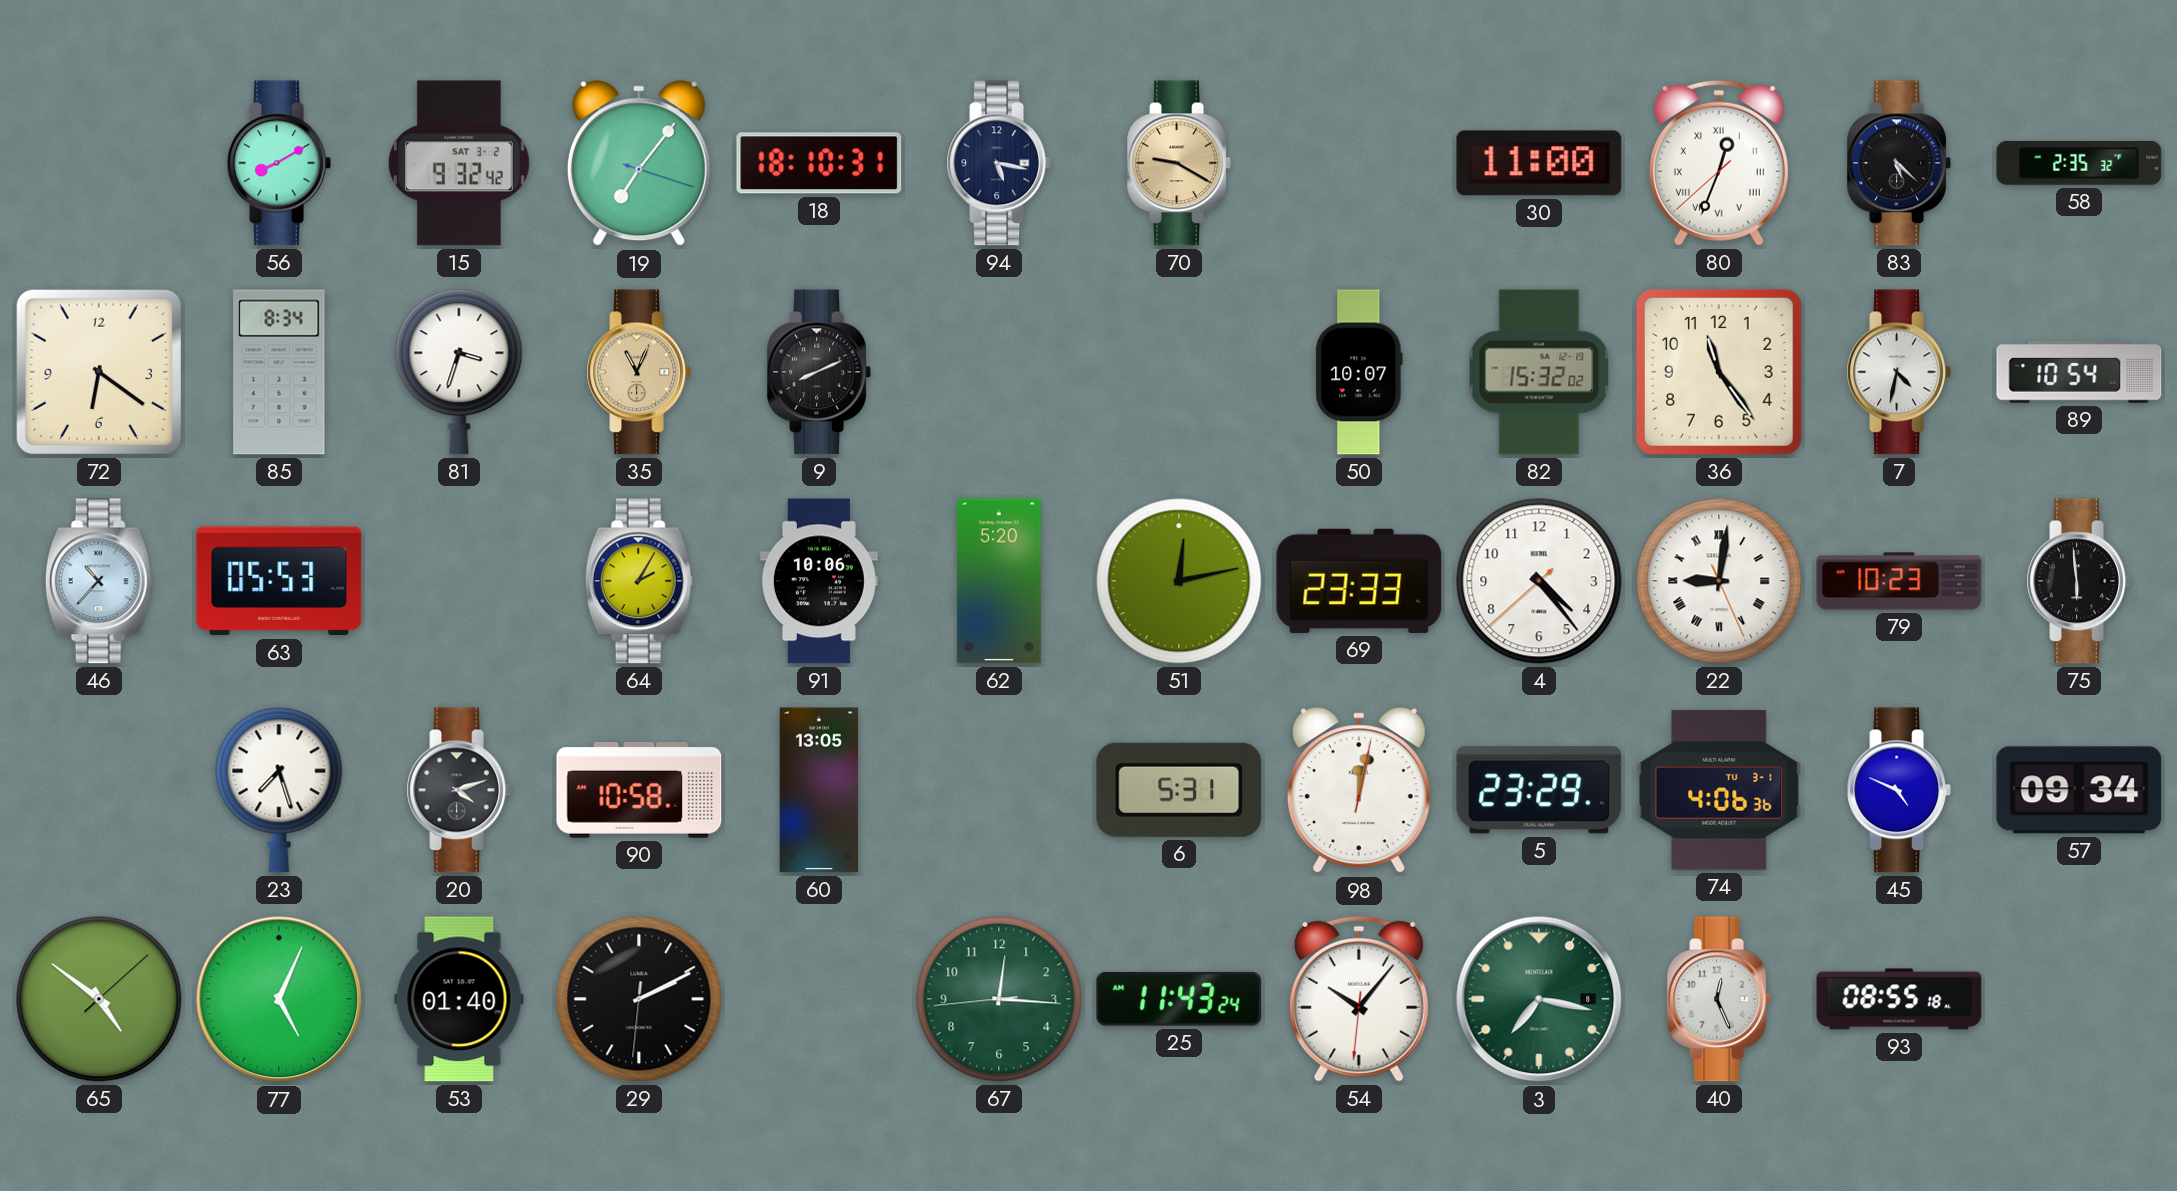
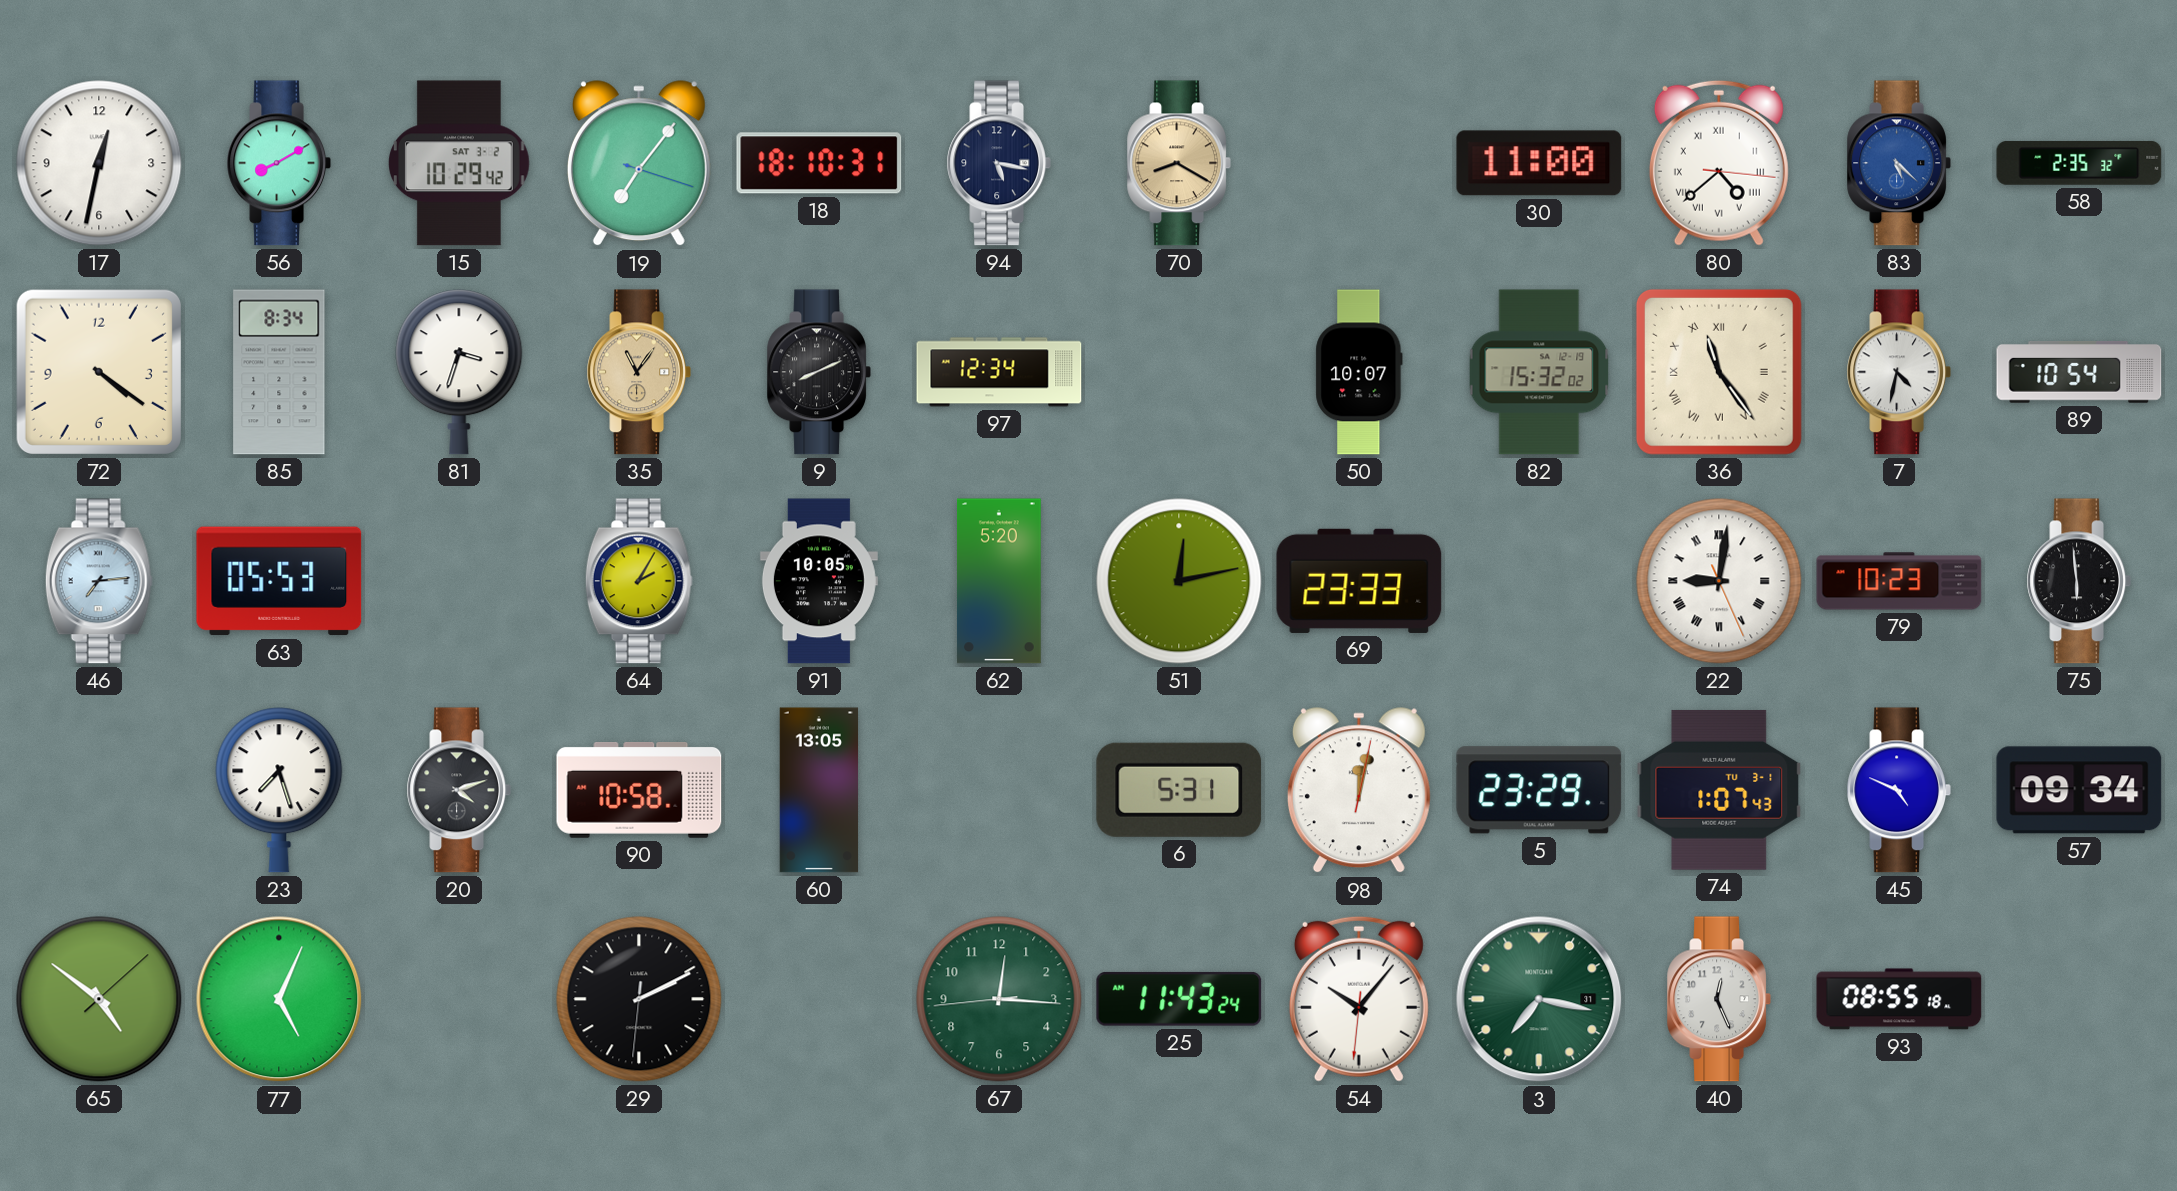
17: none -> 12:32 (99, 163)
15: 9:32 -> 10:29 (460, 163)
70: 9:20 -> 8:20 (1178, 163)
80: 12:33 -> 4:38 (1719, 163)
83 dial: black -> blue (1898, 163)
72: 6:21 -> 4:21 (99, 372)
35: 11:04 -> 11:06 (638, 372)
97: none -> 12:34 (999, 372)
36 numerals: Arabic -> Roman (1719, 372)
46: 10:37 -> 7:14 (99, 581)
91: 10:06 -> 10:05 (819, 581)
4: 4:23 -> none (1539, 581)
74: 4:06 -> 1:07 (1719, 790)
53: 01:40 -> none (459, 999)
3 date: 8 -> 31 (1539, 999)
